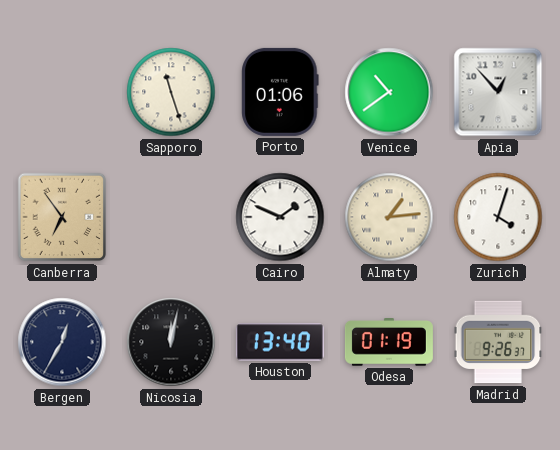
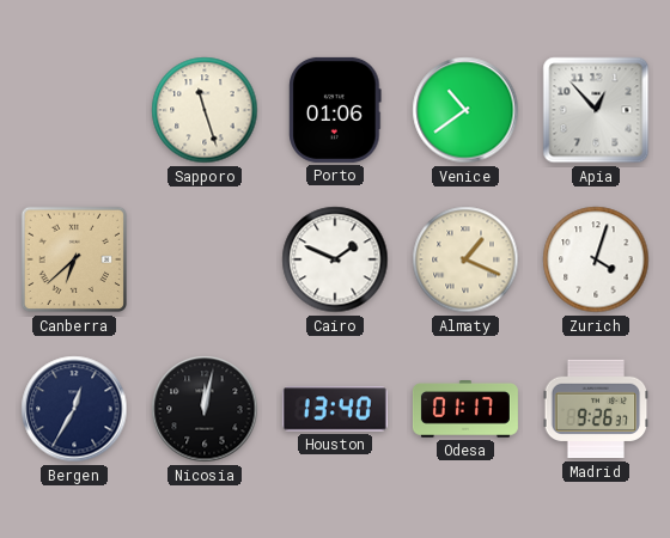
Canberra: 6:54 -> 6:38 (74, 259)
Almaty: 1:14 -> 1:19 (465, 259)
Odesa: 01:19 -> 01:17 (465, 410)
